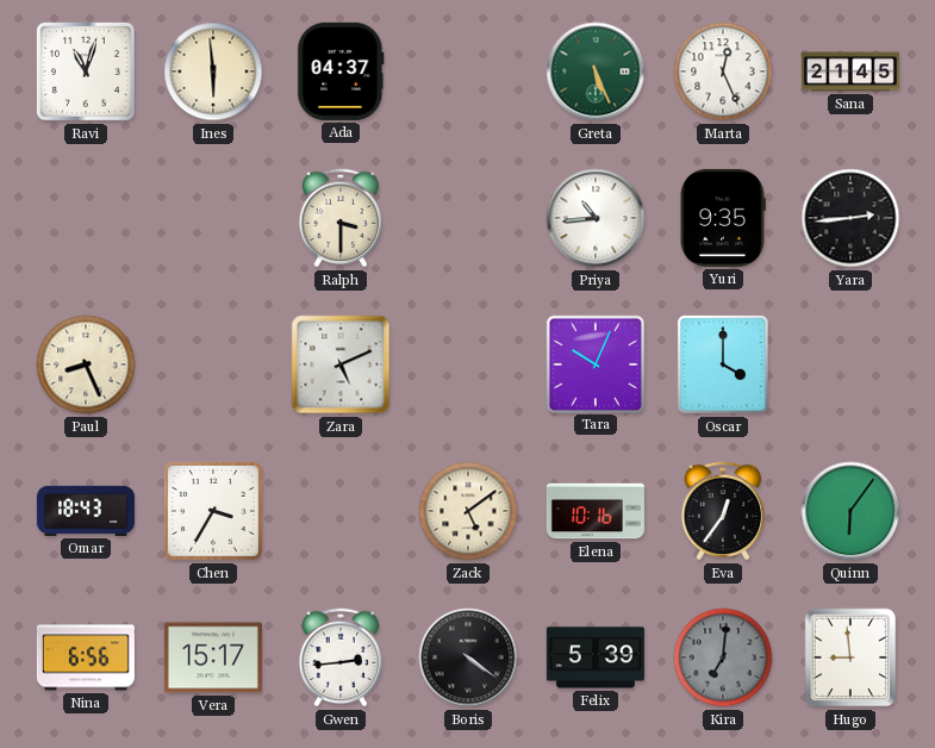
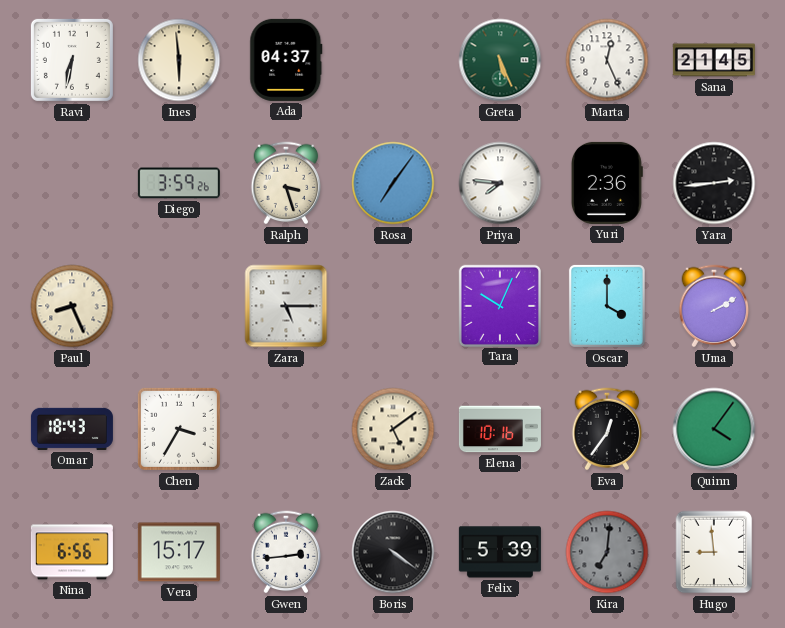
Ravi: 11:03 -> 6:32 (72, 60)
Diego: none -> 3:59 (179, 183)
Ralph: 3:30 -> 3:27 (286, 183)
Rosa: none -> 7:06 (393, 183)
Priya: 10:44 -> 7:46 (500, 183)
Yuri: 9:35 -> 2:36 (607, 183)
Zara: 5:11 -> 5:15 (286, 306)
Uma: none -> 2:10 (714, 306)
Quinn: 6:06 -> 4:06 (714, 429)
